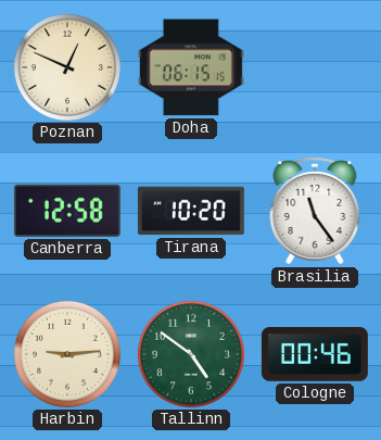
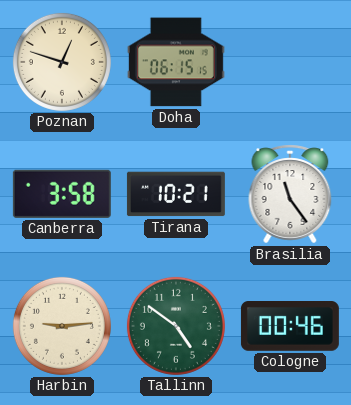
Poznan: 12:49 -> 12:48 (62, 62)
Canberra: 12:58 -> 3:58 (62, 194)
Tirana: 10:20 -> 10:21 (176, 194)
